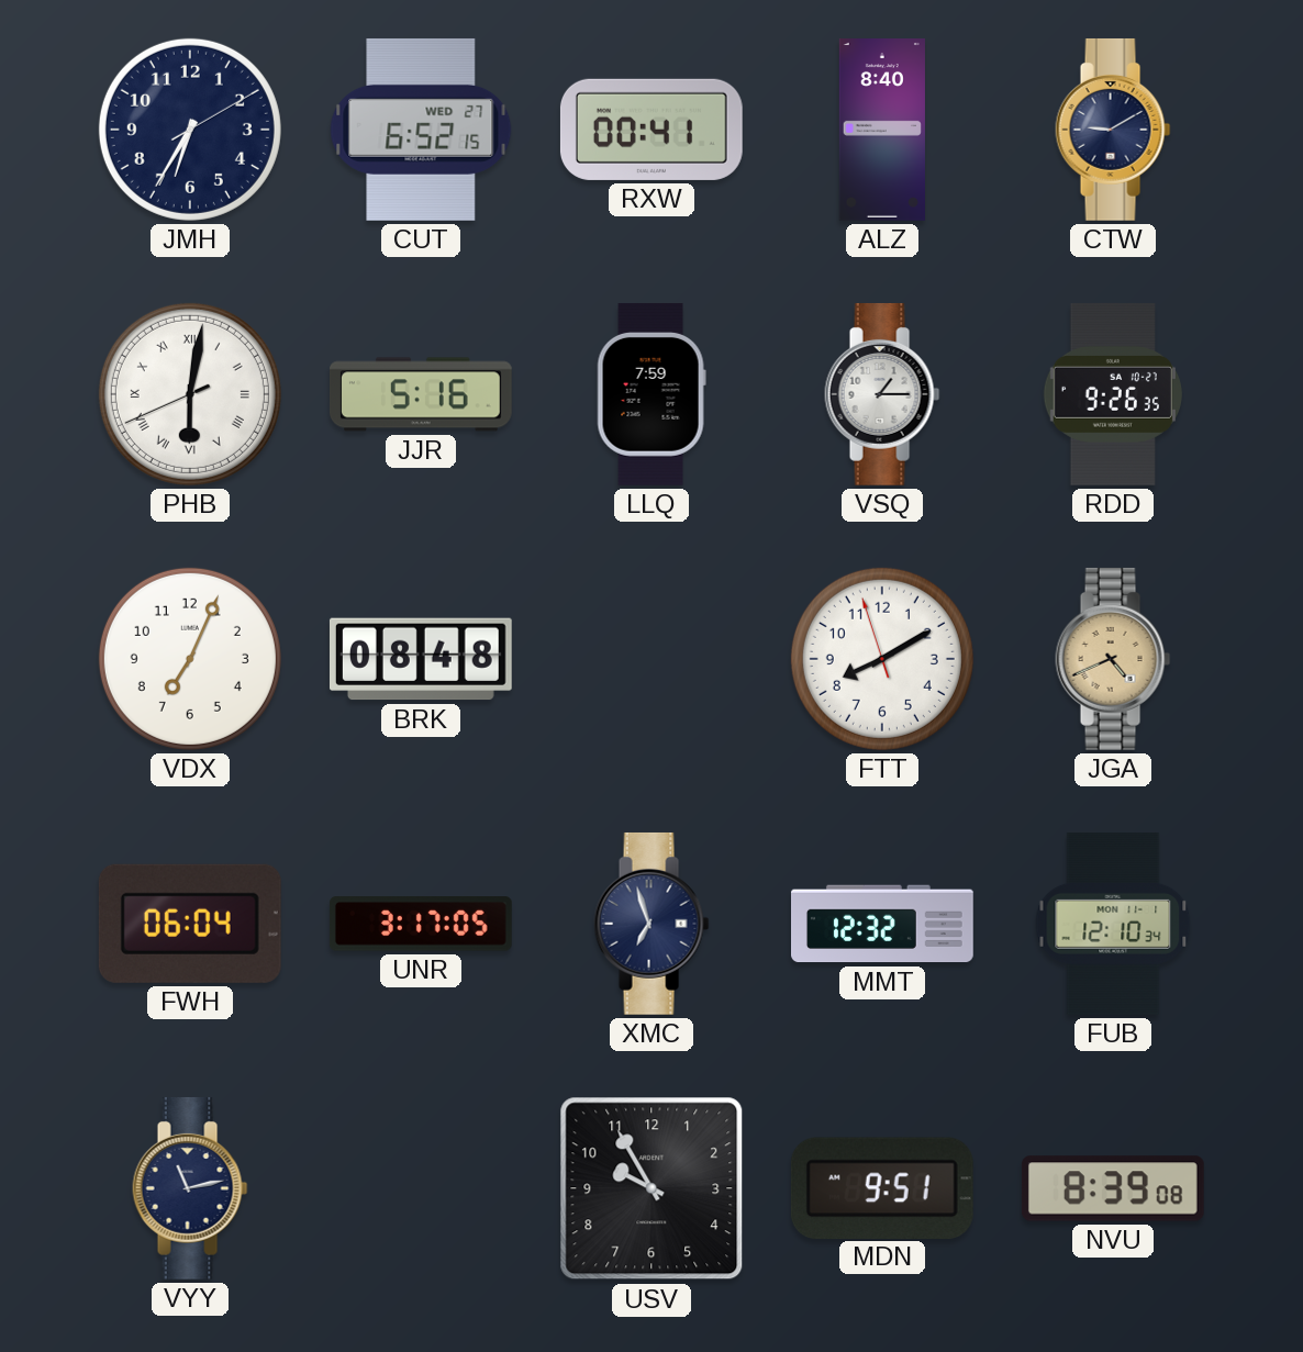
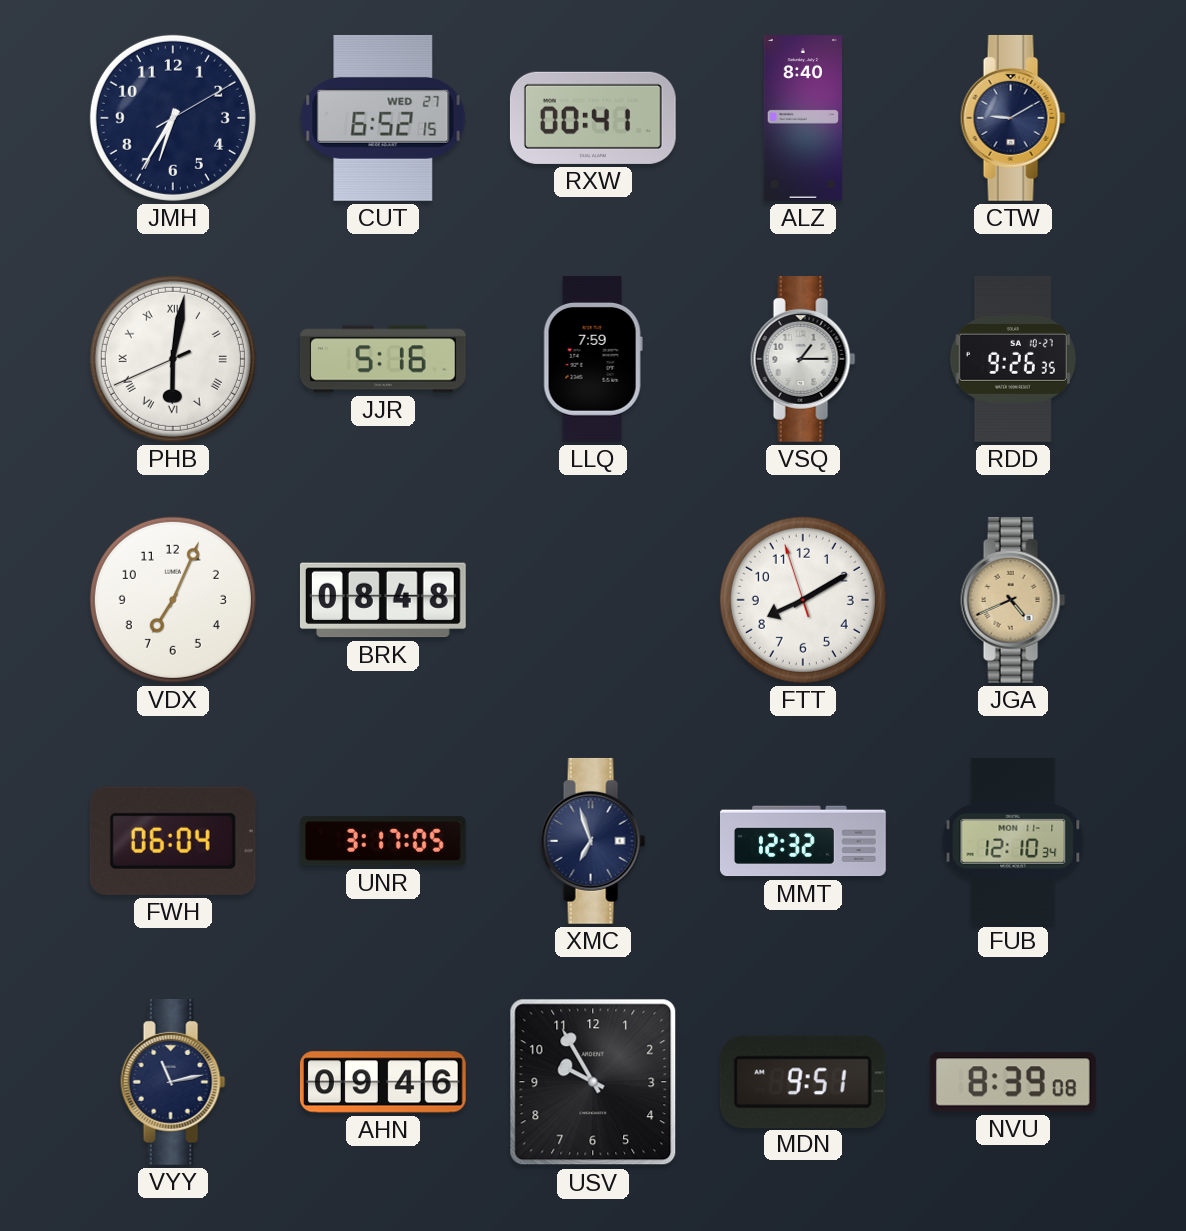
AHN: none -> 09:46 (383, 1082)
